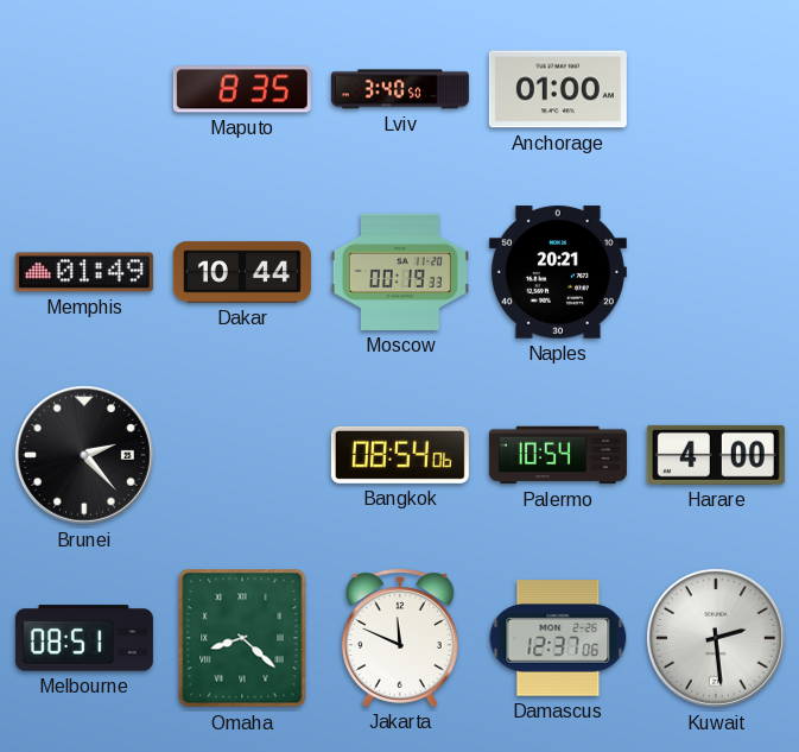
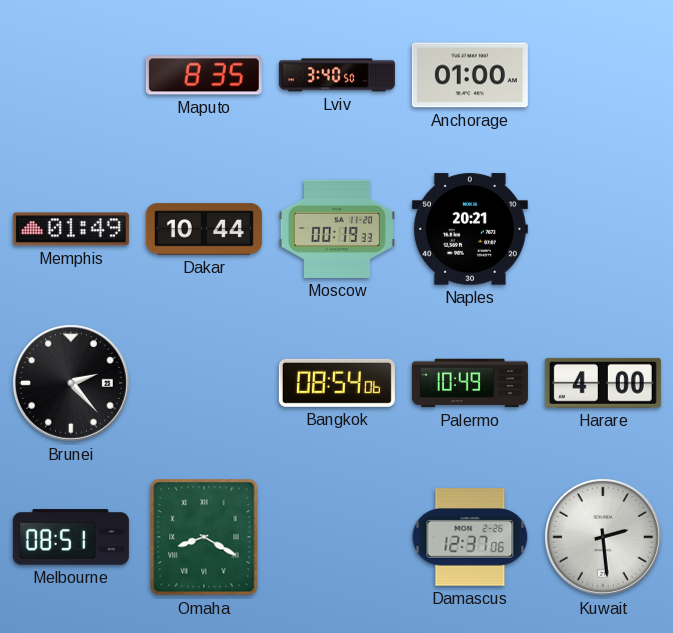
Palermo: 10:54 -> 10:49 (470, 383)
Omaha: 8:22 -> 8:20 (204, 537)
Jakarta: 11:49 -> none (400, 638)
